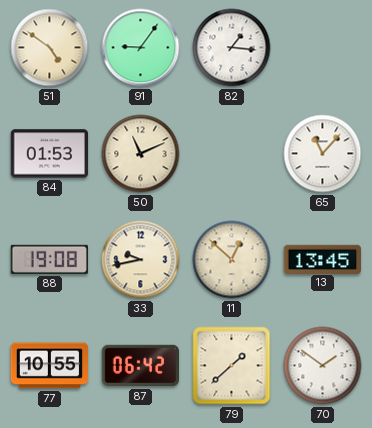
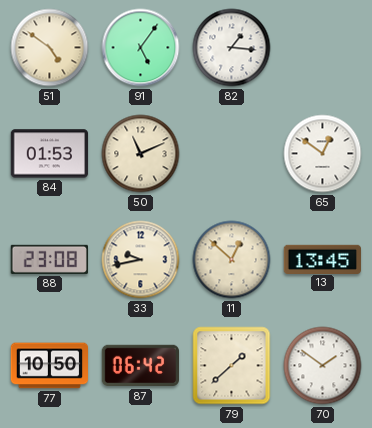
91: 9:06 -> 5:06 (141, 48)
65: 11:07 -> 12:51 (323, 154)
88: 19:08 -> 23:08 (49, 259)
77: 10:55 -> 10:50 (50, 366)
